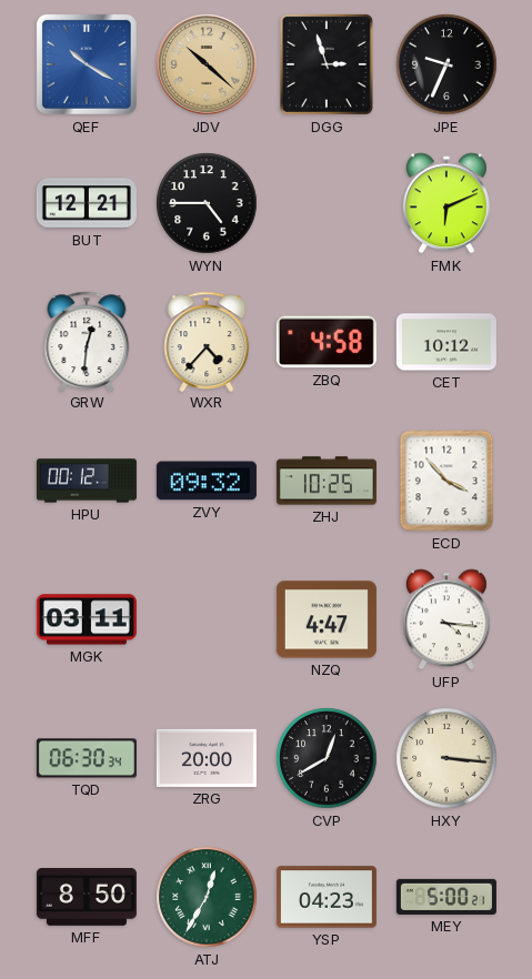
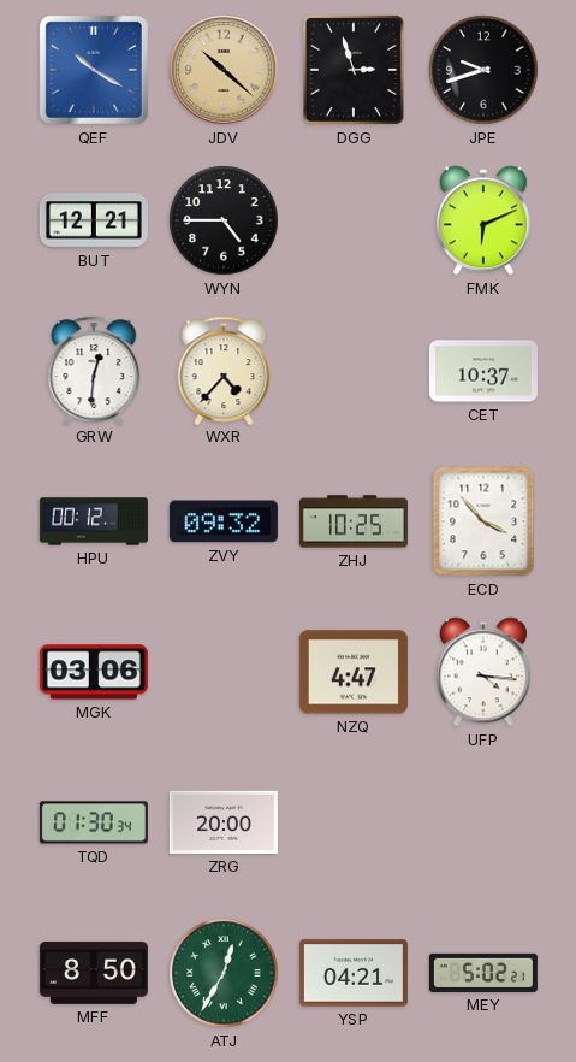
JPE: 9:34 -> 9:42 (483, 70)
ZBQ: 4:58 -> none (327, 342)
CET: 10:12 -> 10:37 (483, 371)
MGK: 03:11 -> 03:06 (94, 672)
TQD: 06:30 -> 01:30 (94, 822)
CVP: 12:40 -> none (327, 758)
HXY: 3:16 -> none (446, 758)
YSP: 04:23 -> 04:21 (354, 973)
MEY: 5:00 -> 5:02 (483, 973)
